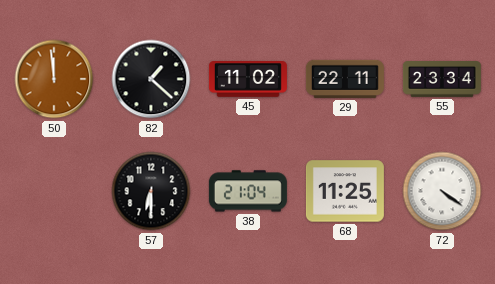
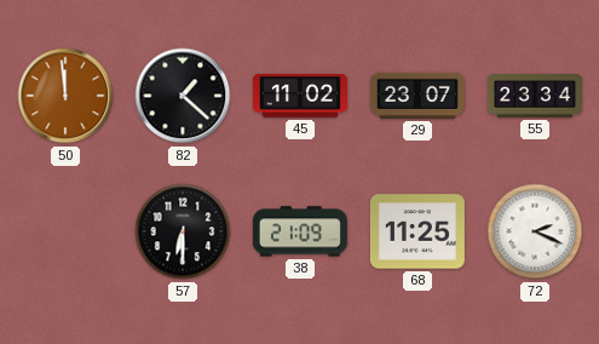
29: 22:11 -> 23:07 (417, 96)
38: 21:04 -> 21:09 (300, 231)
72: 4:21 -> 2:19 (535, 231)
